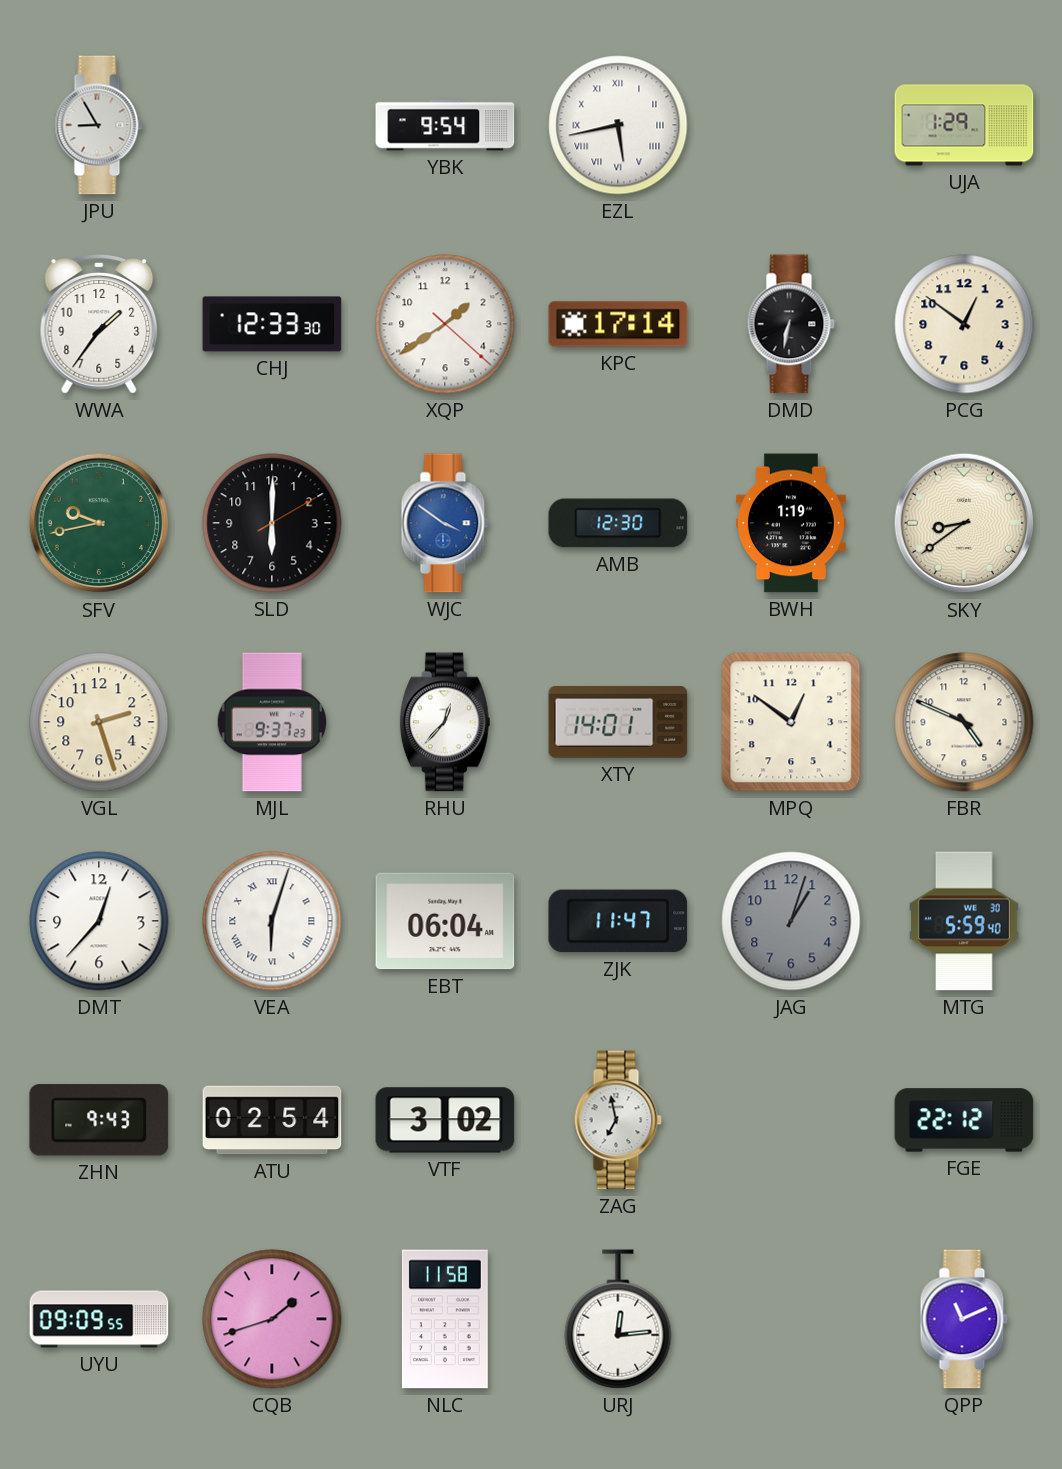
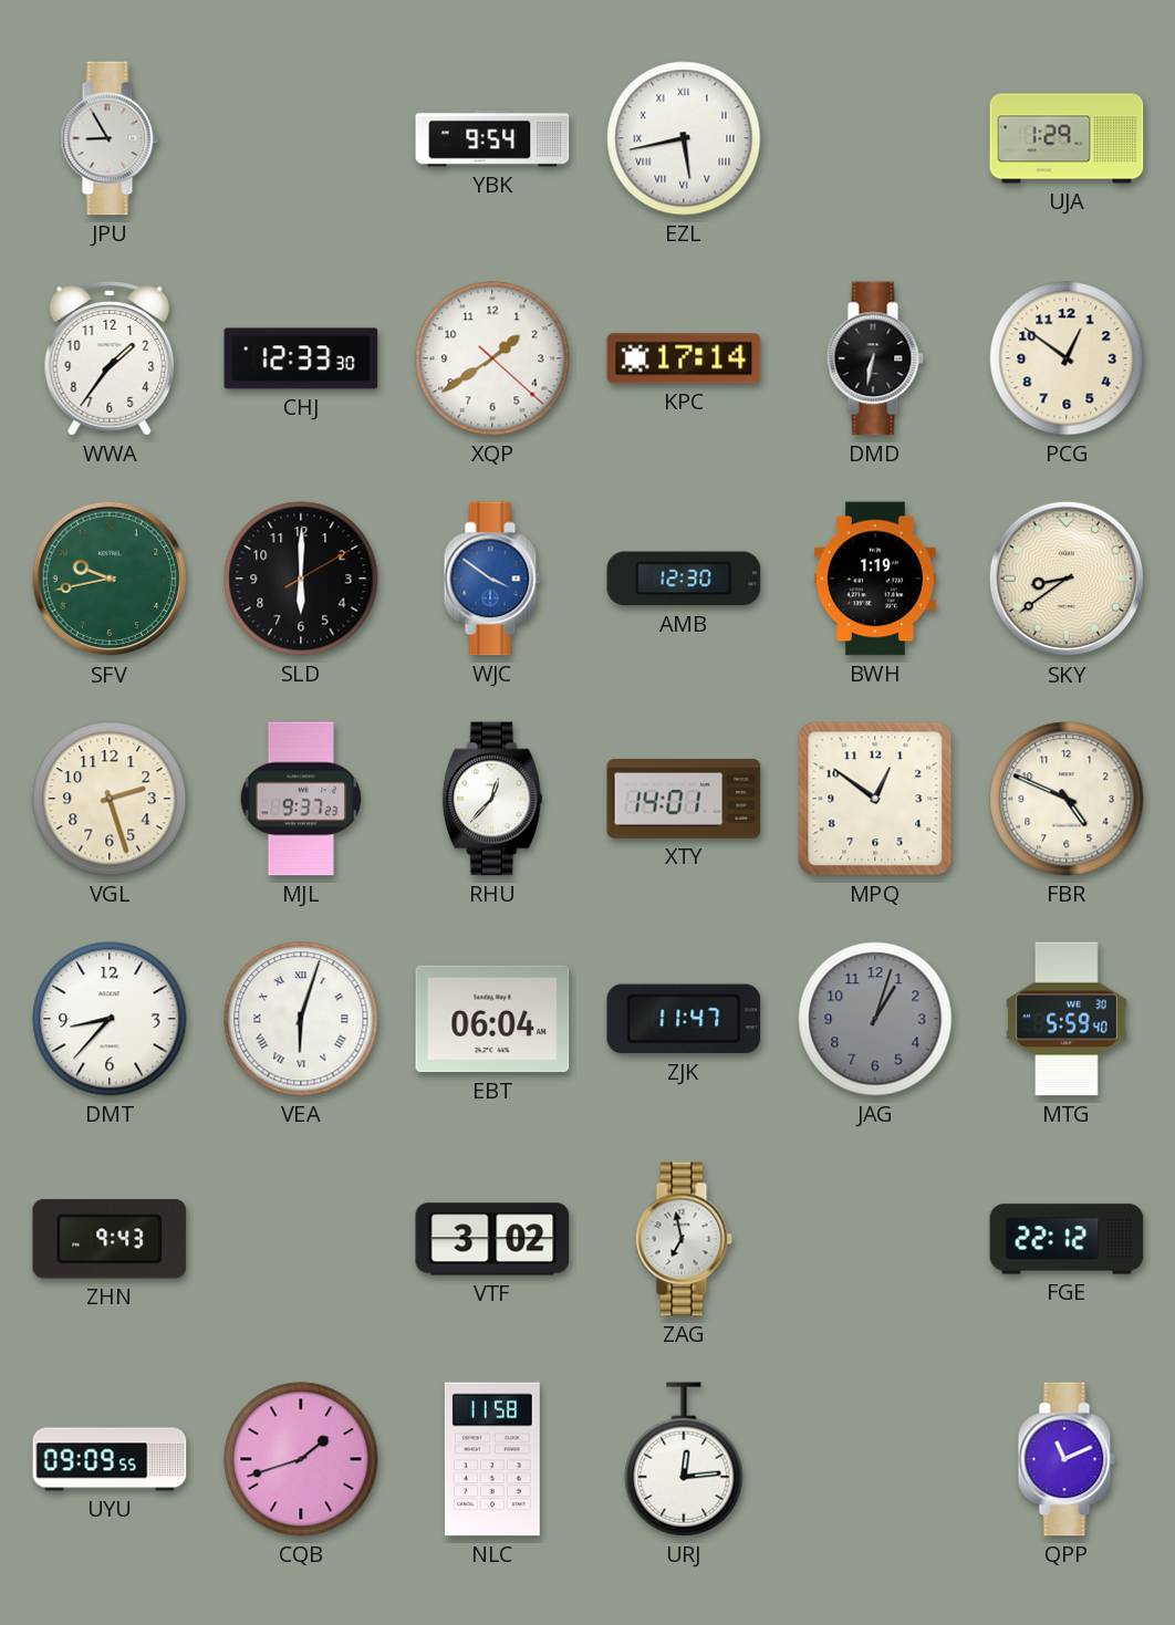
DMT: 12:37 -> 8:37 (110, 1019)
ATU: 02:54 -> none (272, 1120)
